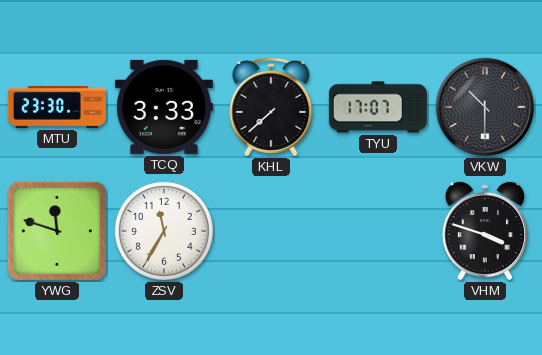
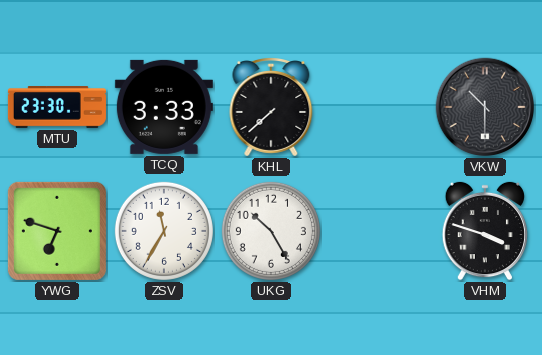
TYU: 17:07 -> none (378, 107)
YWG: 11:48 -> 6:48 (57, 231)
UKG: none -> 10:25 (271, 231)
